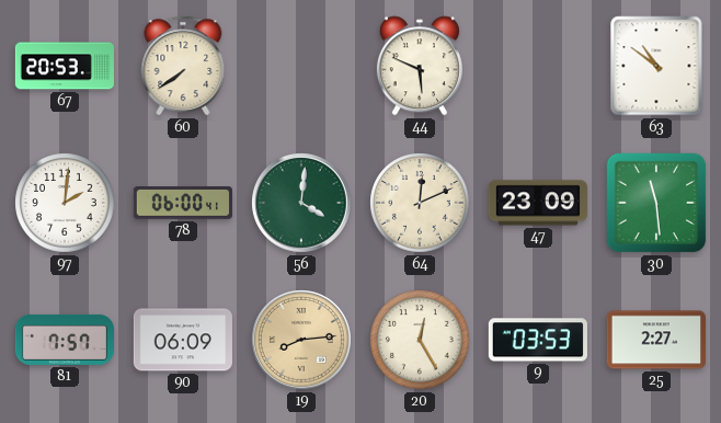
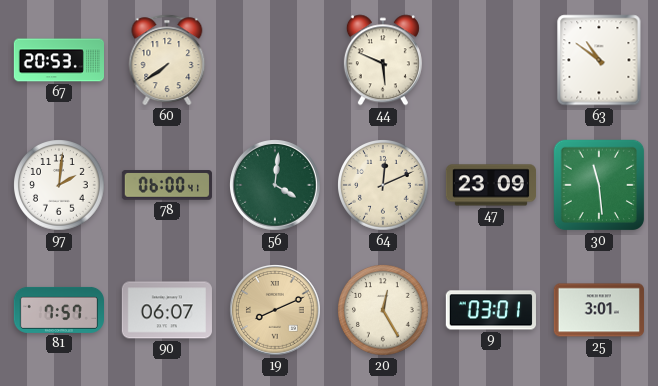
90: 06:09 -> 06:07 (167, 310)
19: 8:14 -> 8:11 (276, 311)
9: 03:53 -> 03:01 (491, 310)
25: 2:27 -> 3:01 (599, 310)
